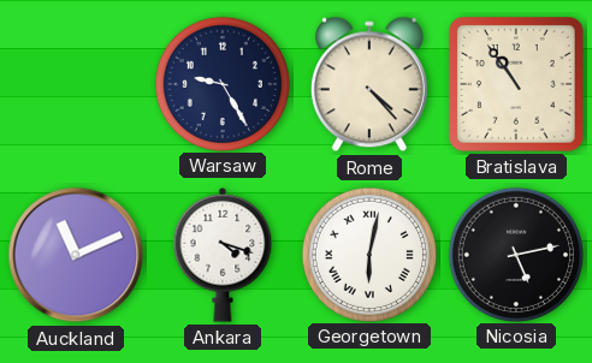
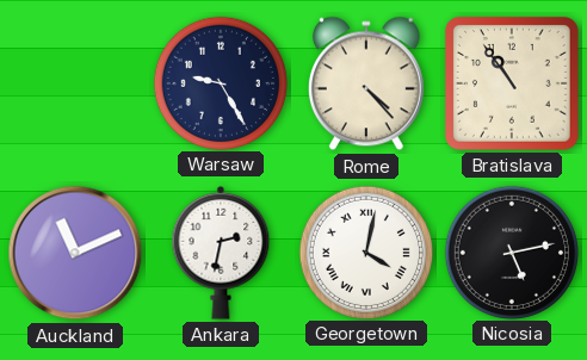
Ankara: 4:18 -> 2:32 (221, 253)
Georgetown: 6:02 -> 4:02 (365, 252)
